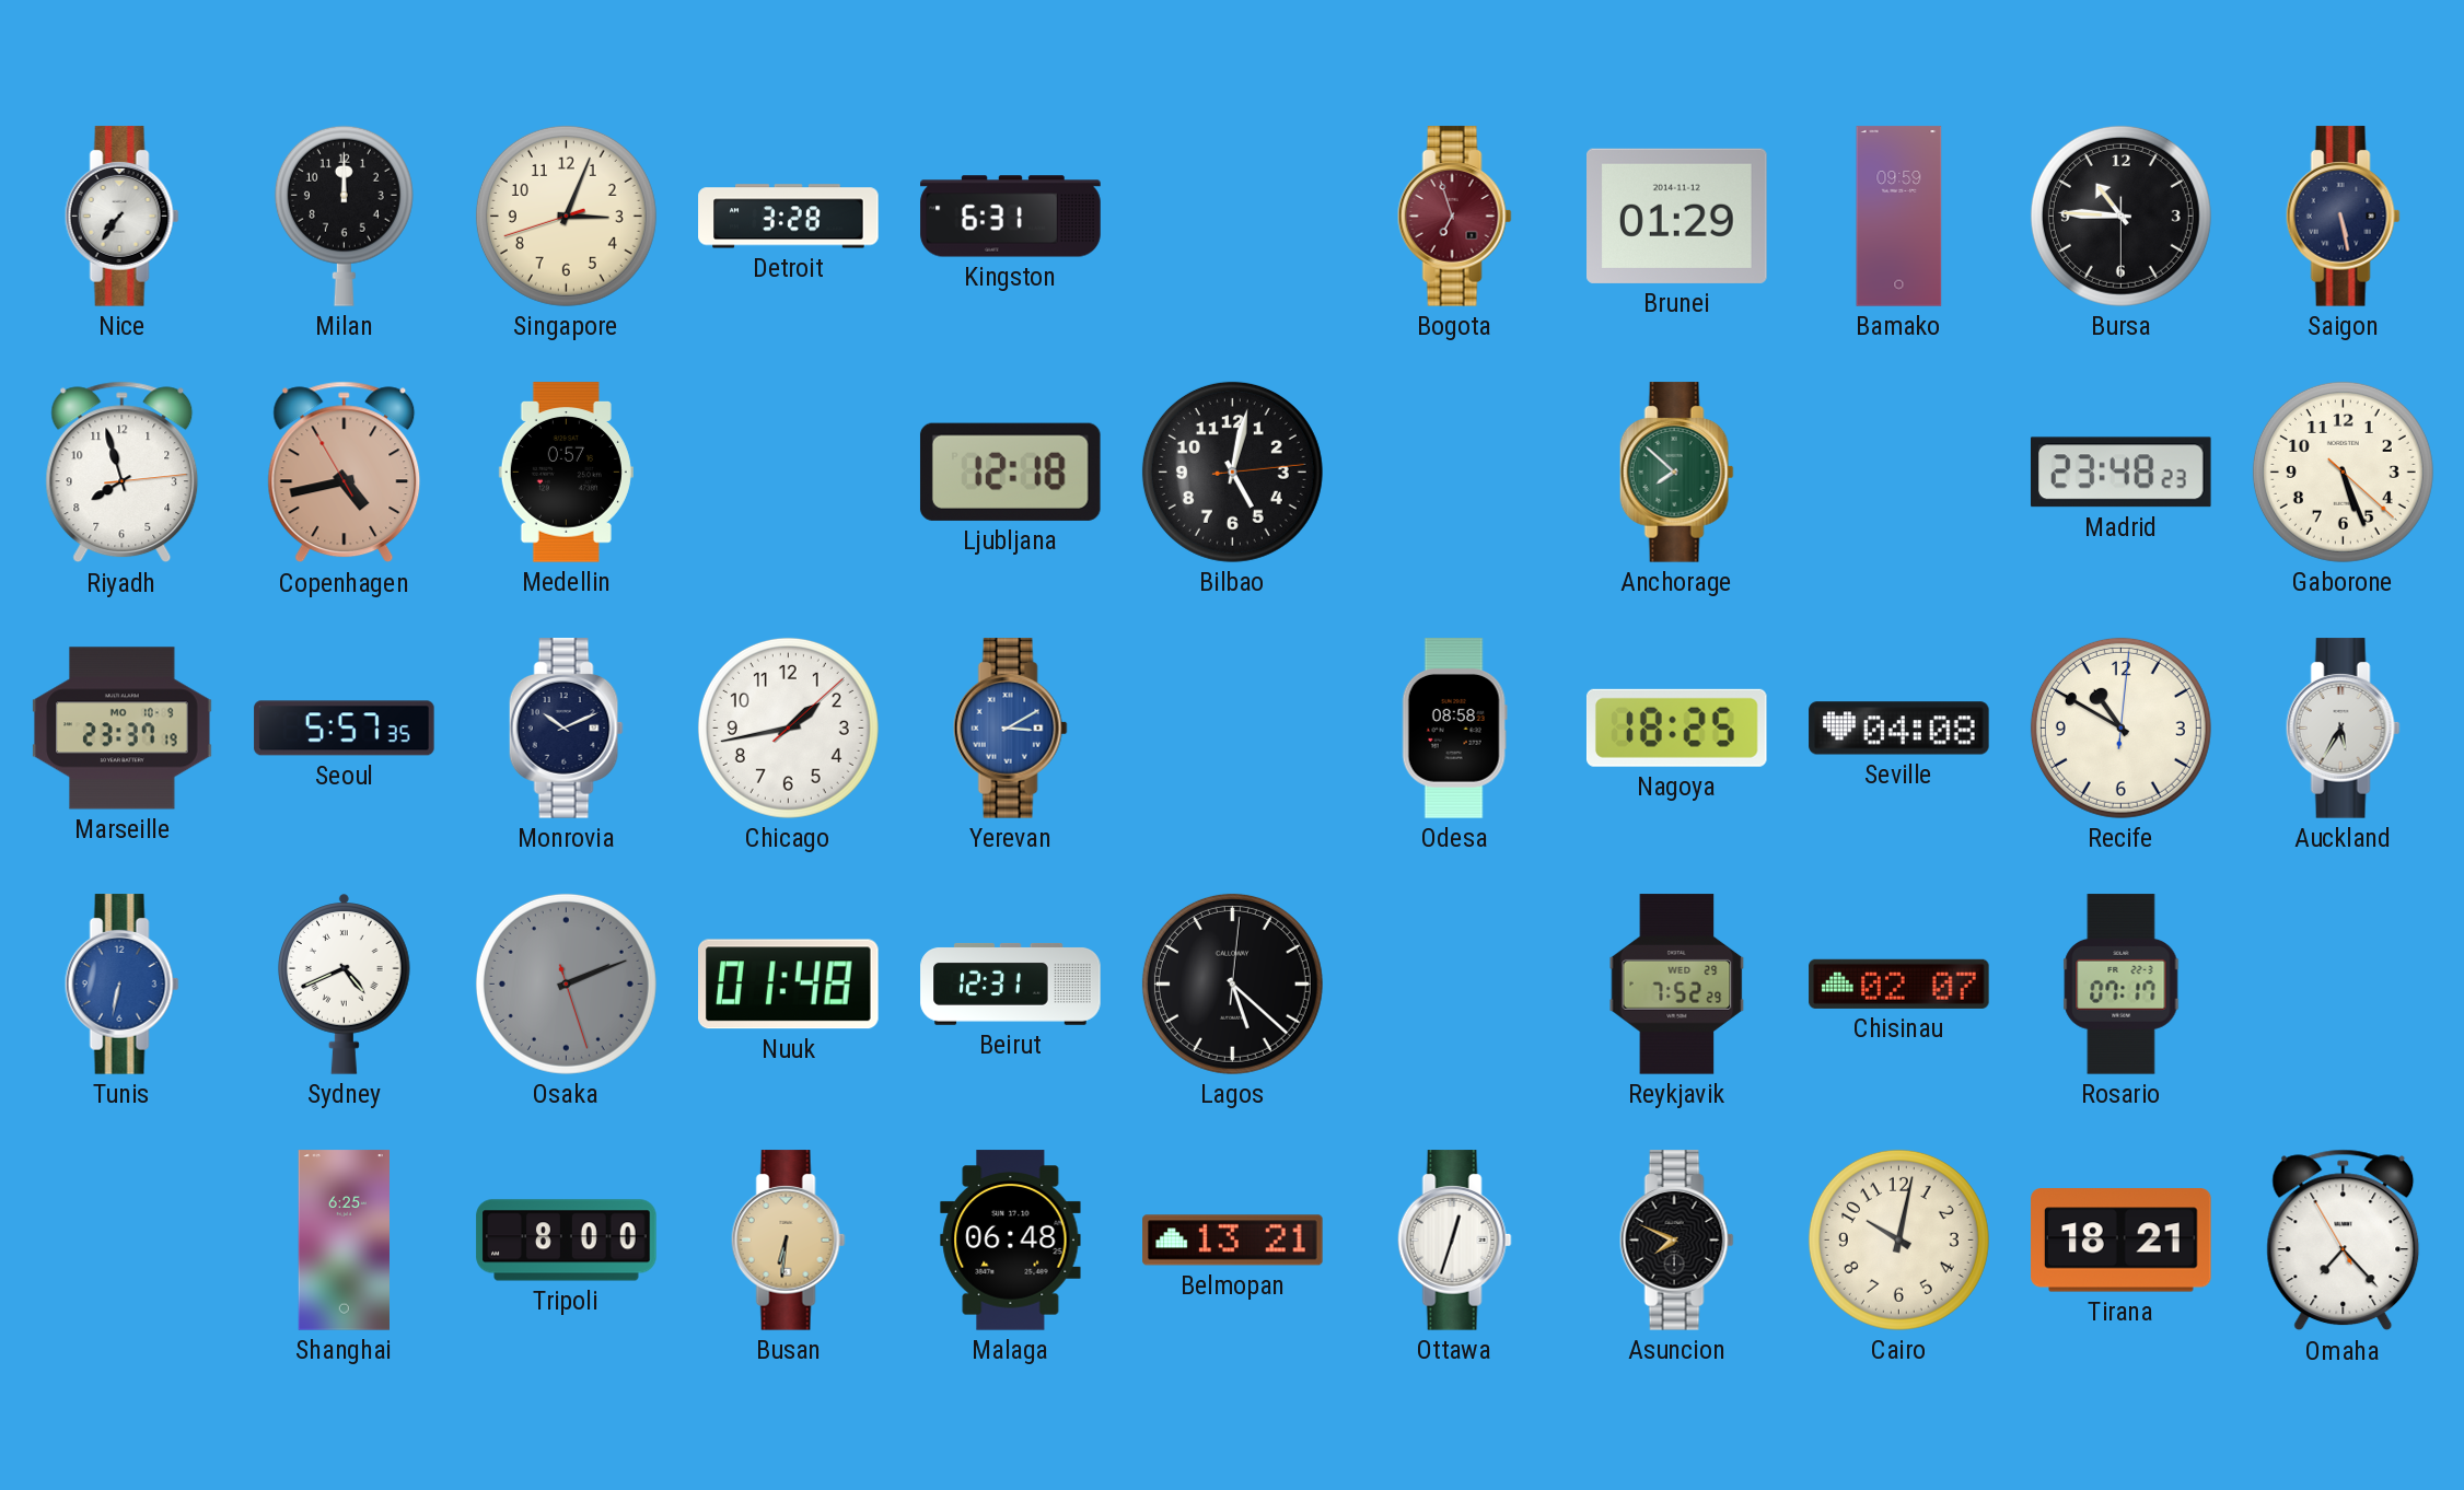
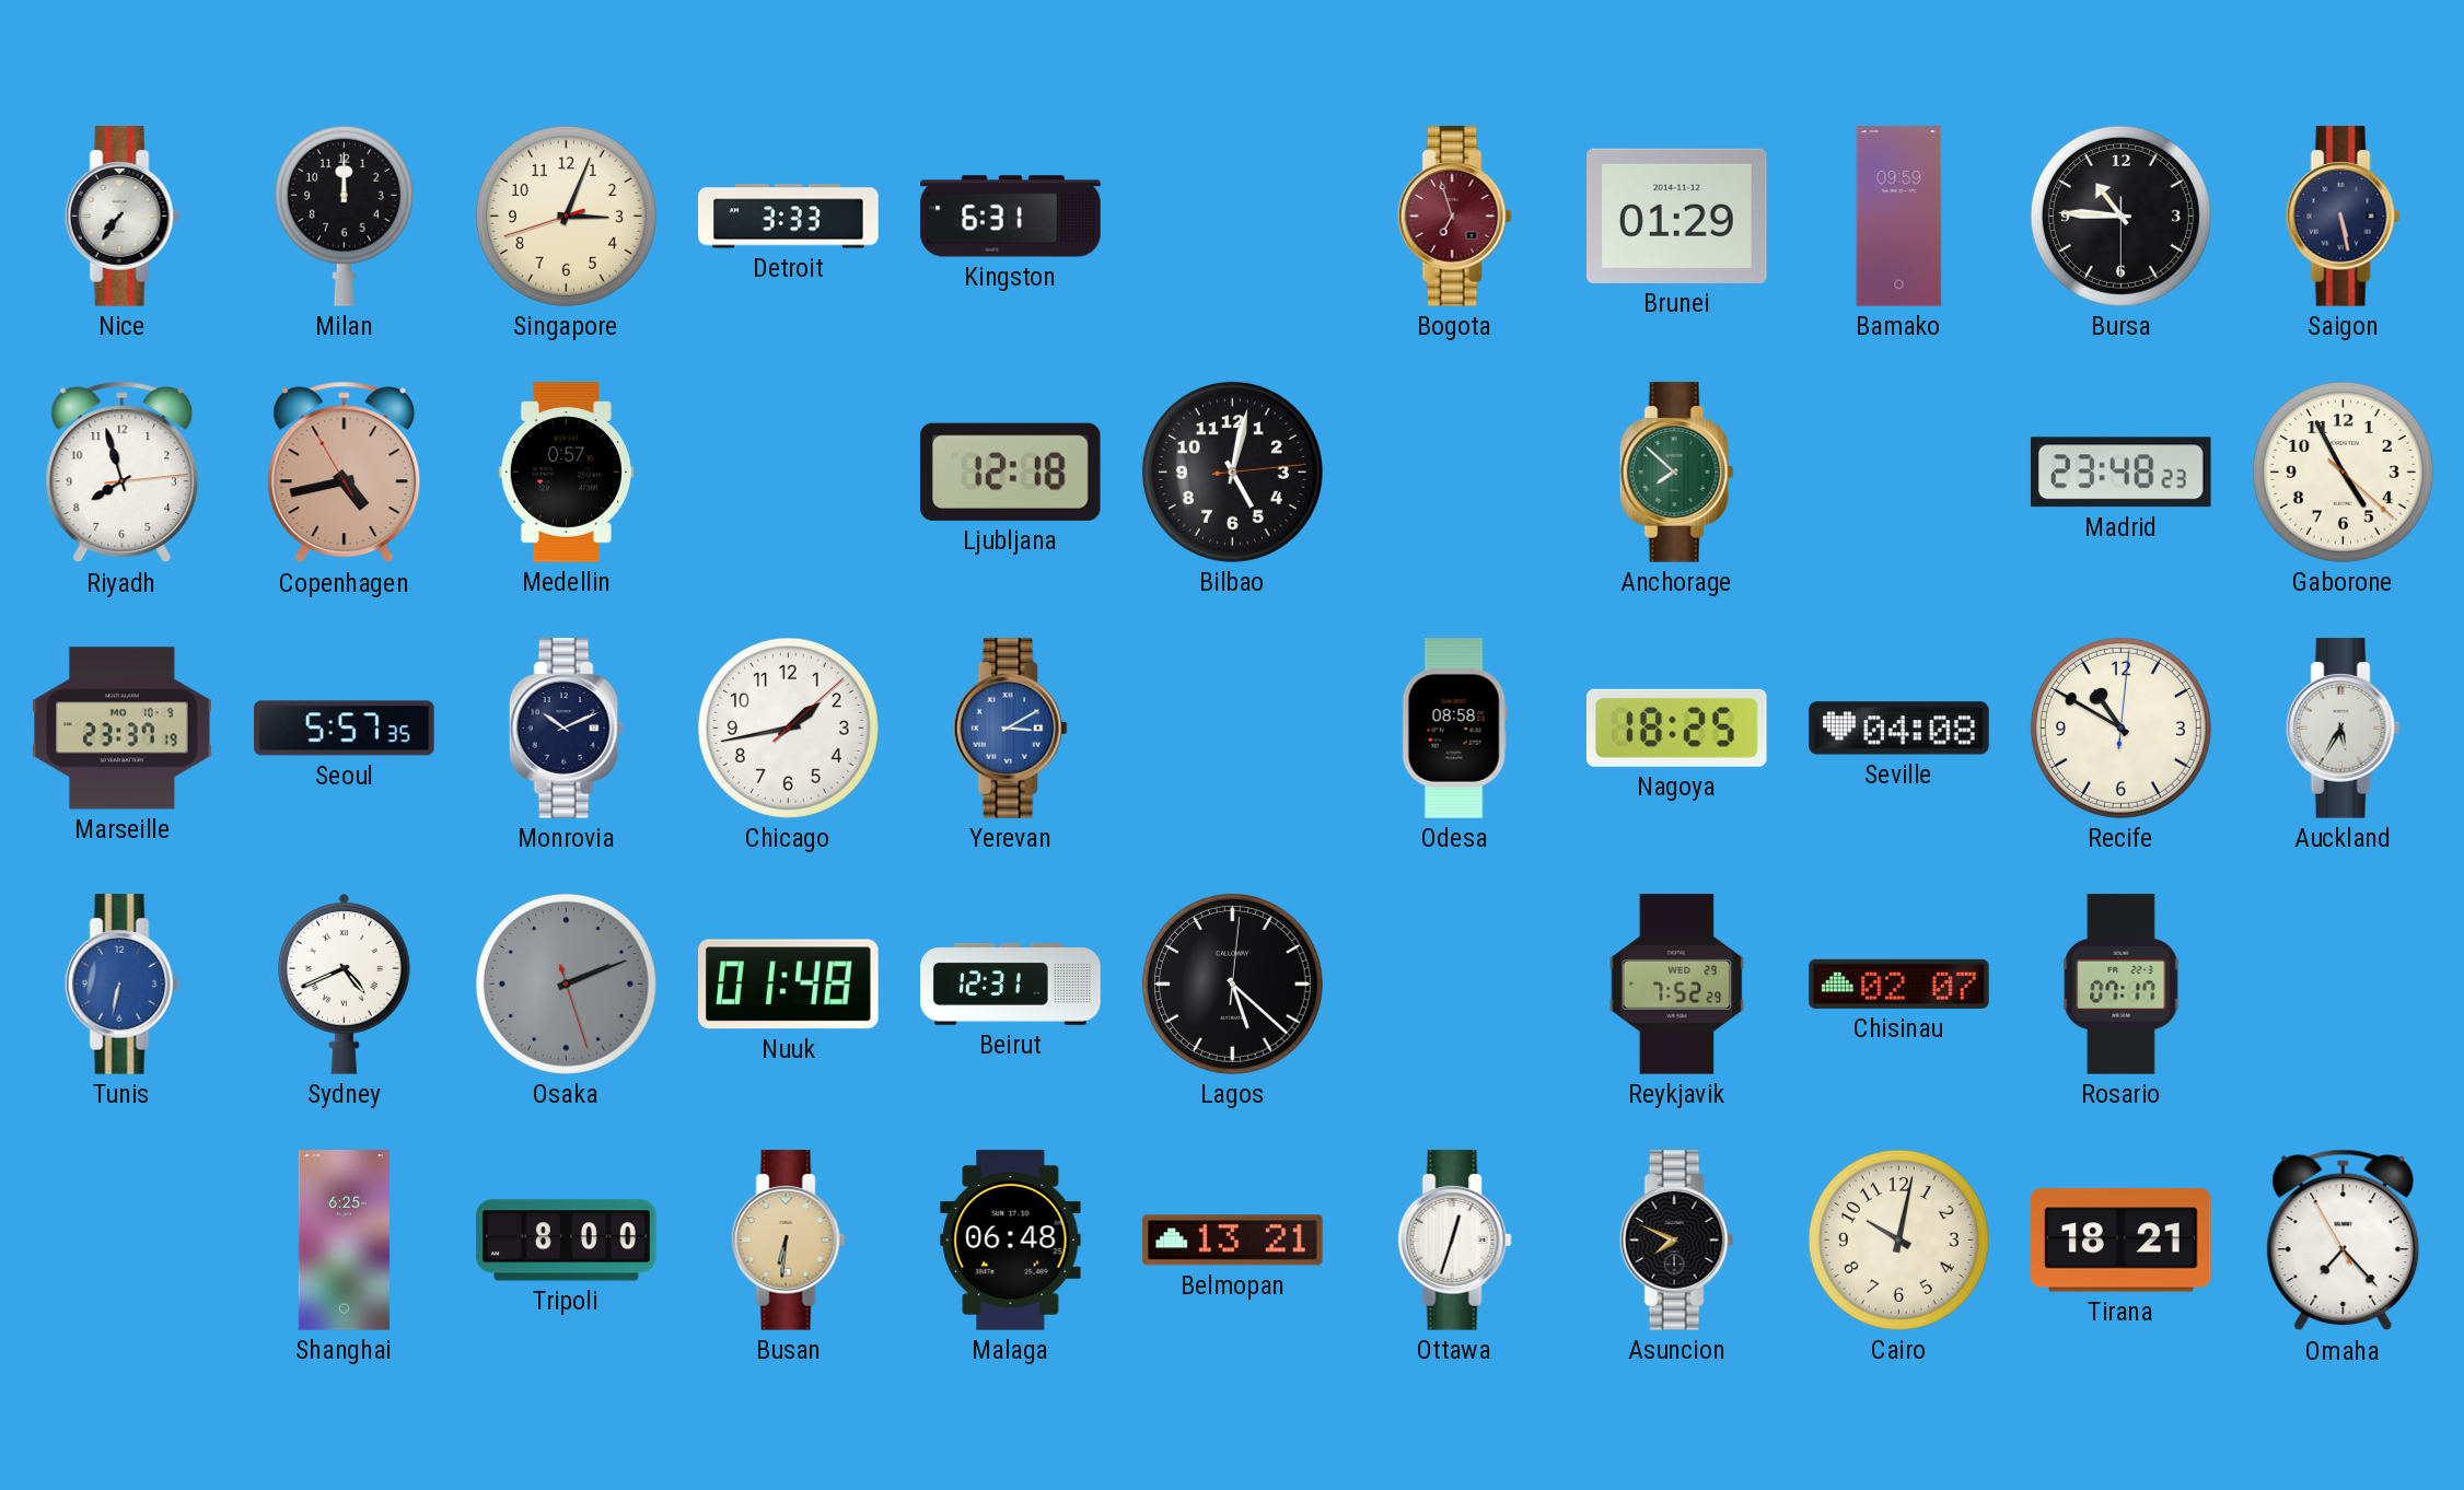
Detroit: 3:28 -> 3:33 (789, 217)
Gaborone: 5:26 -> 4:55 (2343, 472)
